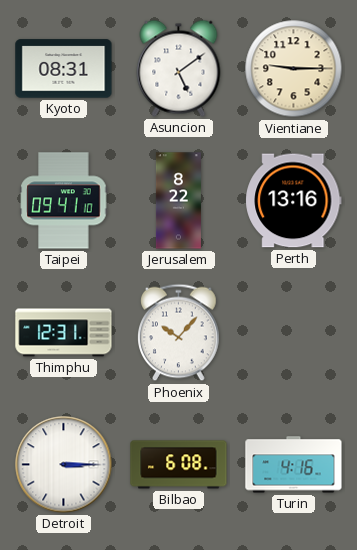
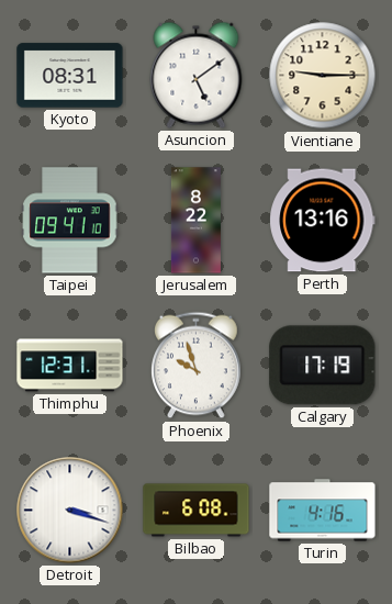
Phoenix: 10:07 -> 9:57 (197, 366)
Calgary: none -> 17:19 (323, 366)
Detroit: 3:15 -> 3:18 (70, 511)
